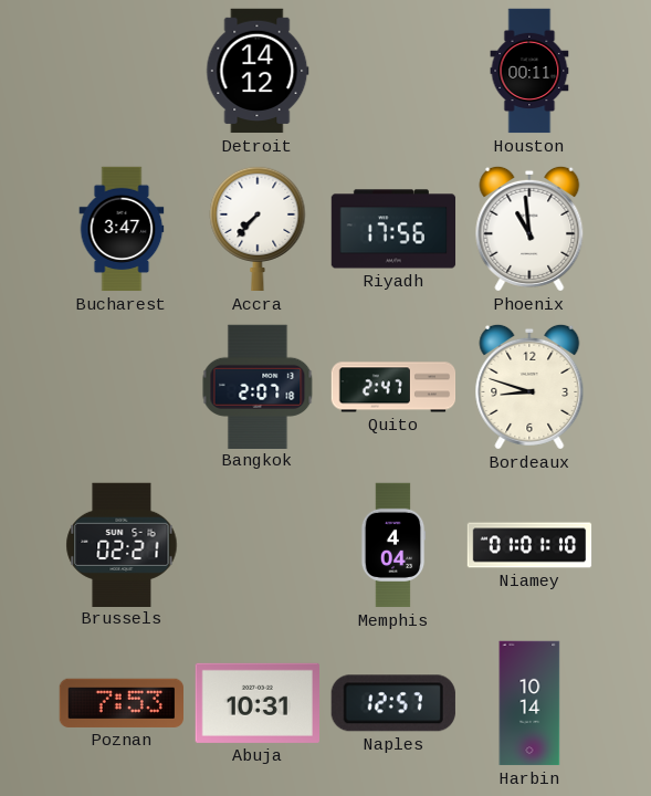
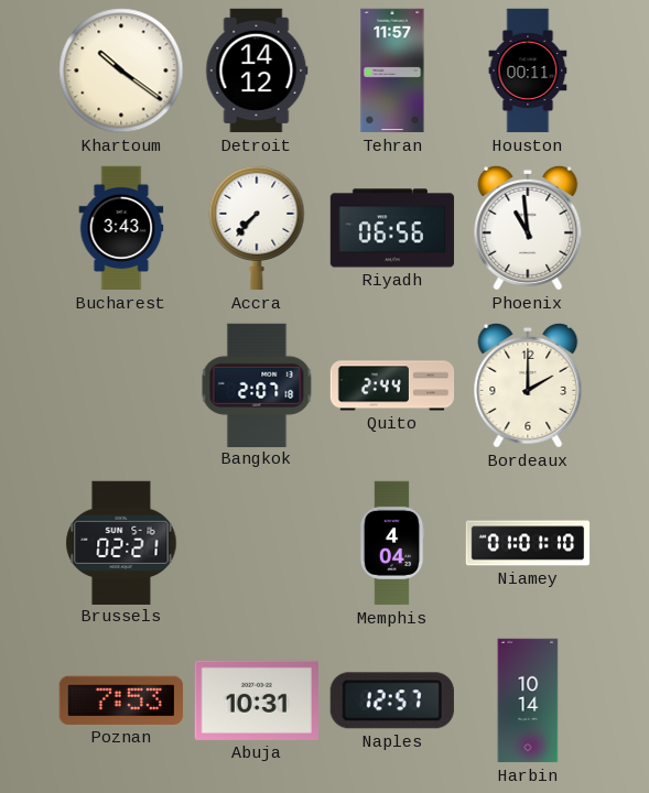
Khartoum: none -> 10:21 (121, 70)
Tehran: none -> 11:57 (392, 70)
Bucharest: 3:47 -> 3:43 (121, 228)
Riyadh: 17:56 -> 06:56 (392, 228)
Quito: 2:47 -> 2:44 (392, 385)
Bordeaux: 8:48 -> 2:00 (528, 385)
